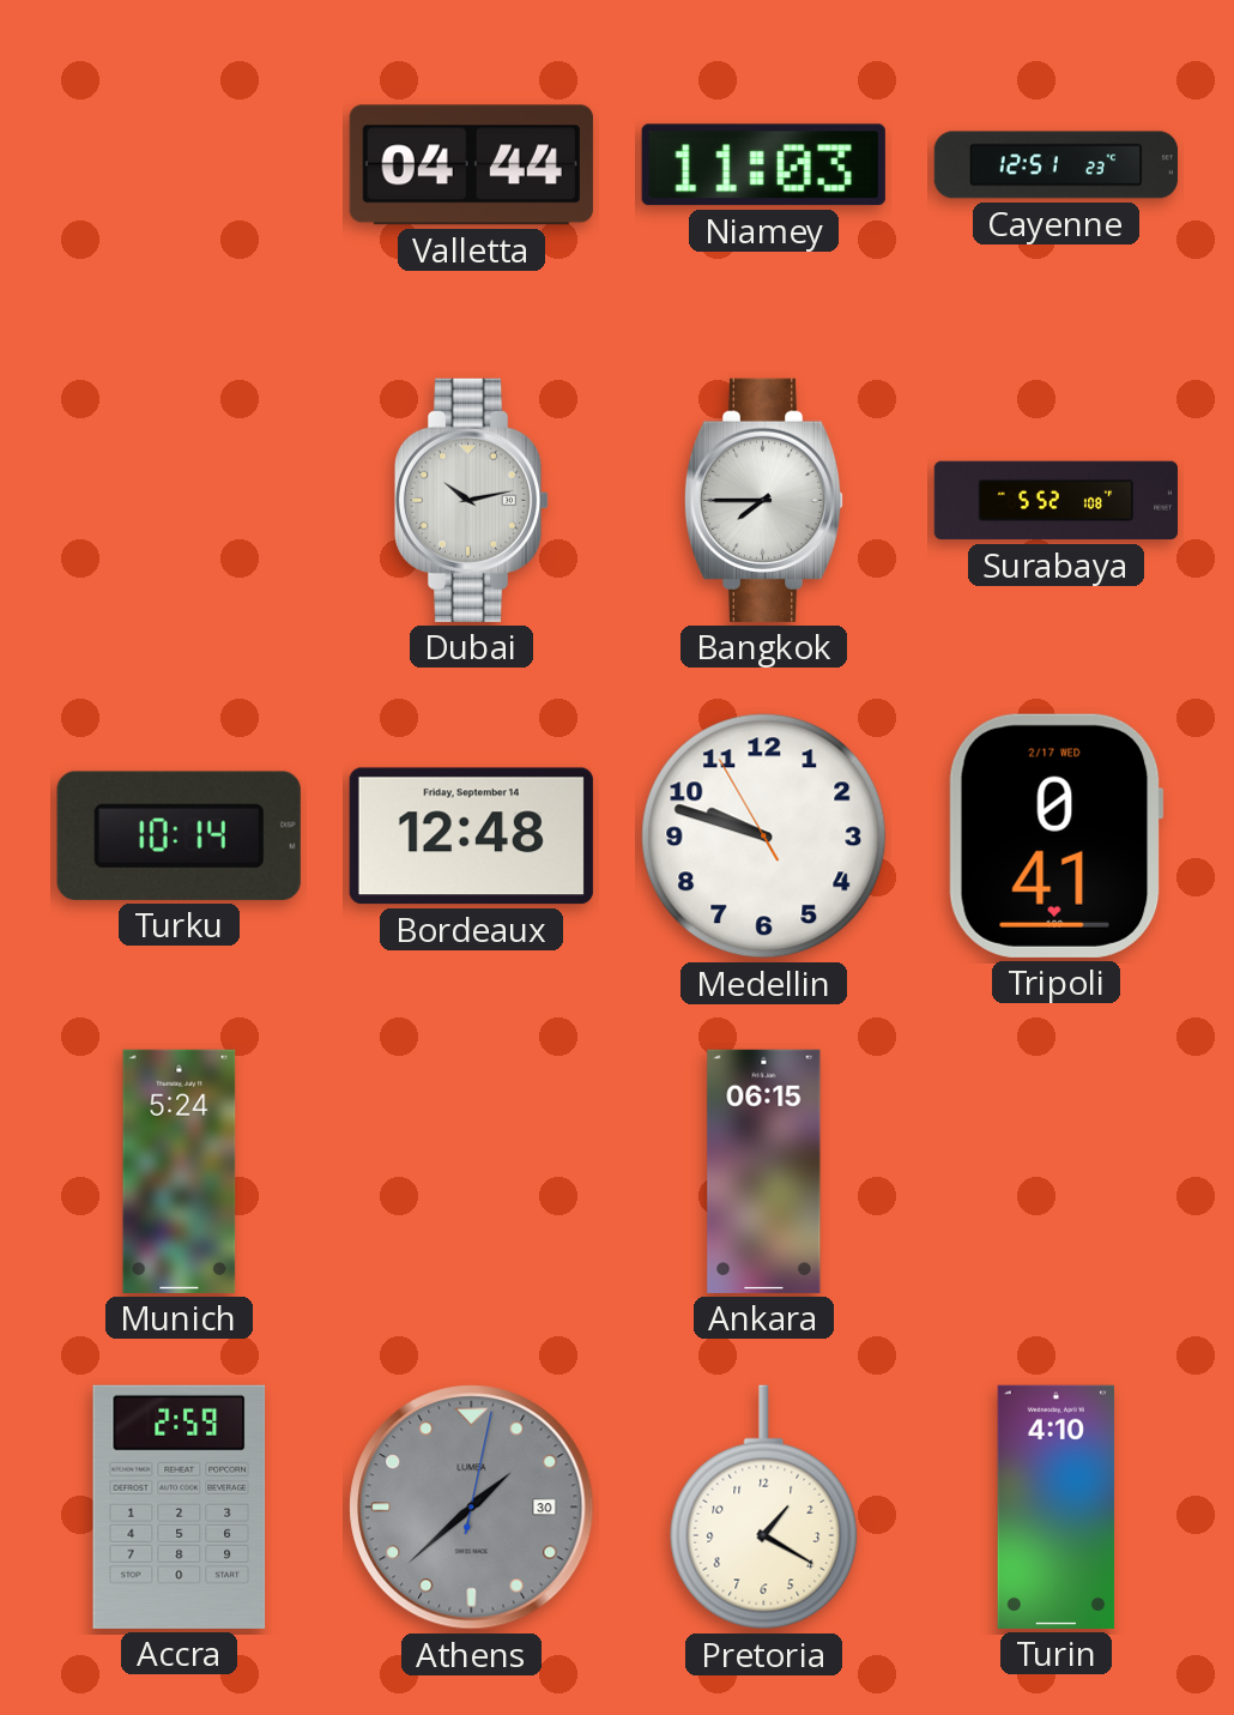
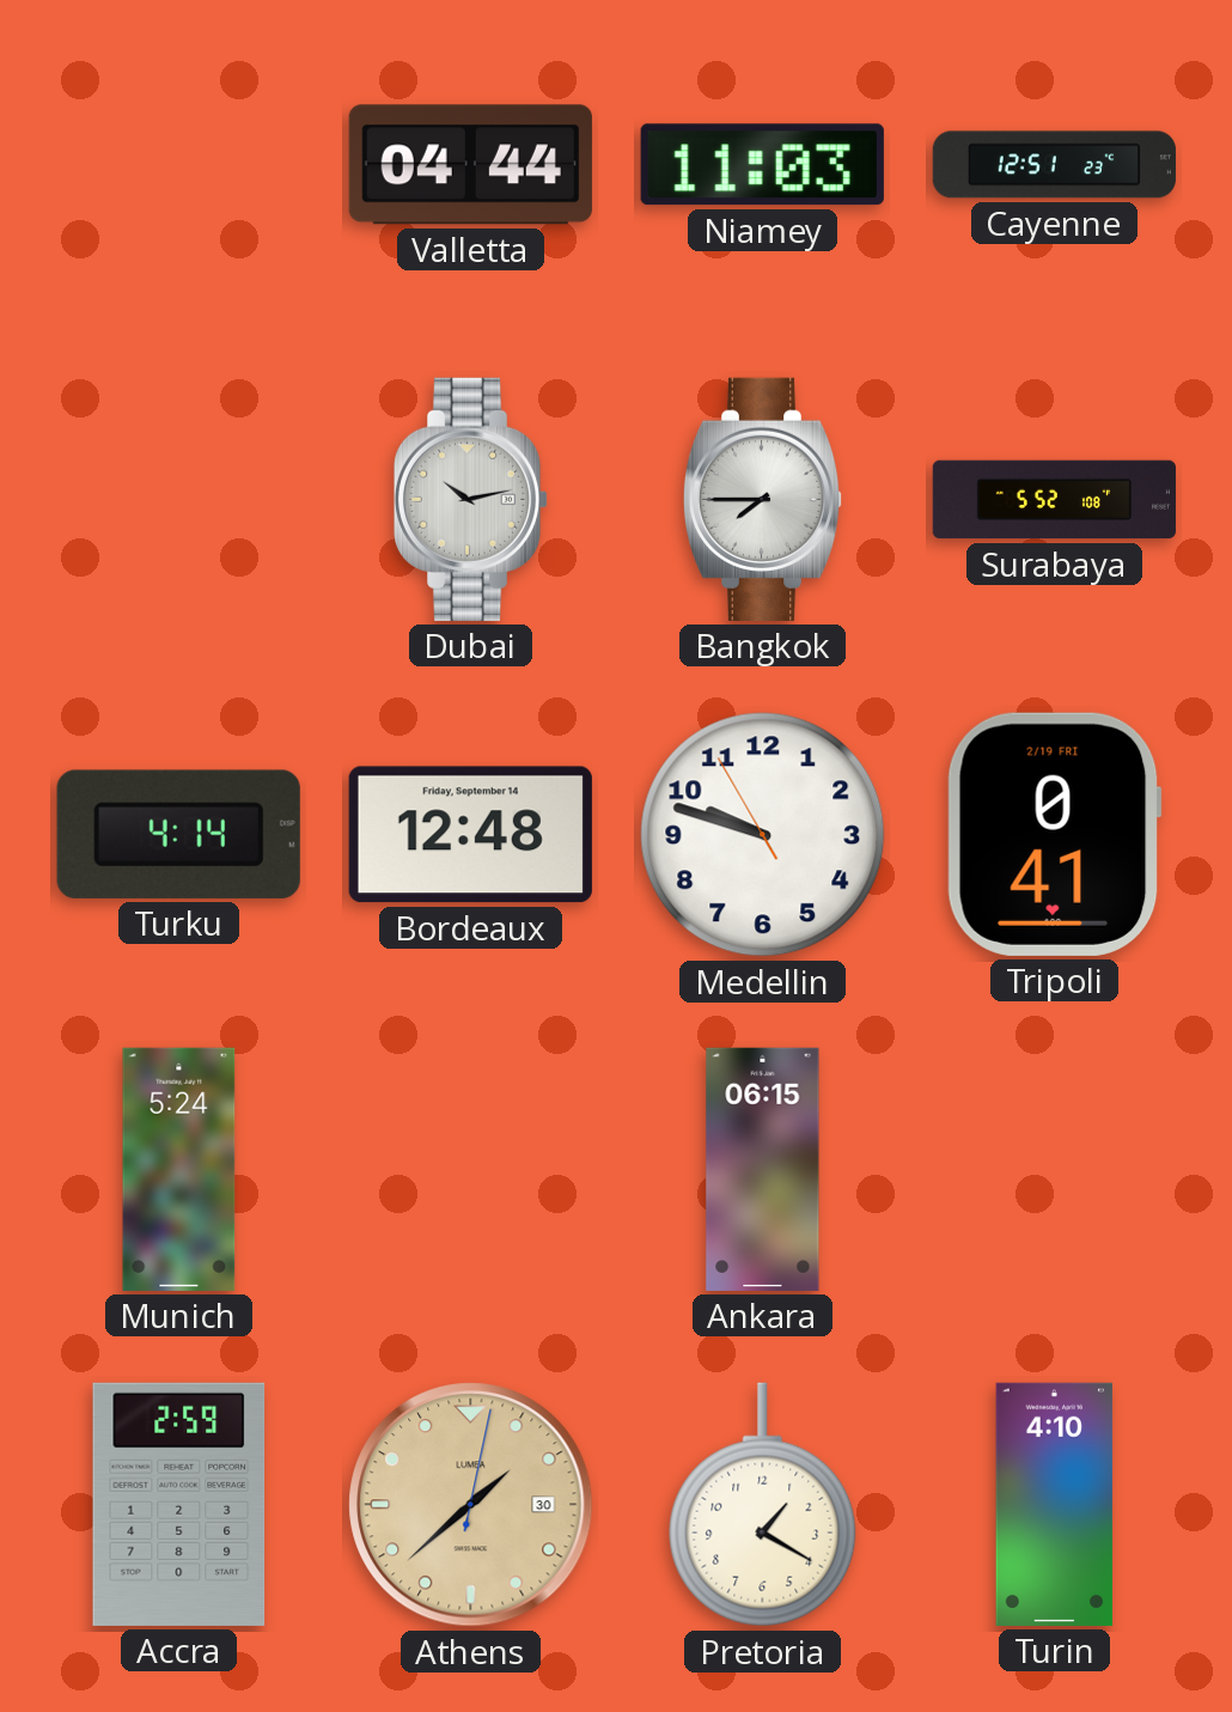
Turku: 10:14 -> 4:14 (178, 834)
Tripoli date: 2/17 WED -> 2/19 FRI (1054, 834)
Athens dial: grey -> champagne (471, 1505)
